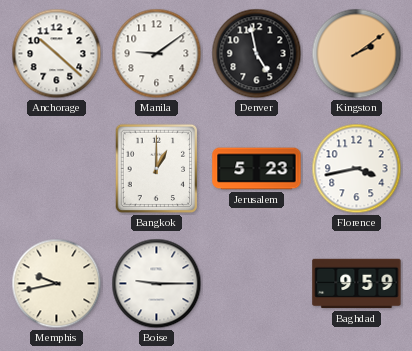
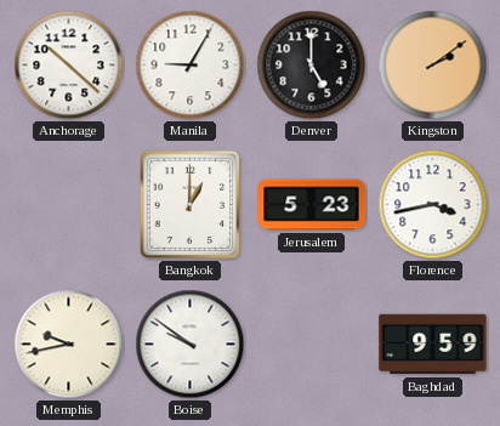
Manila: 9:09 -> 9:05 (191, 66)
Denver: 4:58 -> 5:00 (312, 66)
Boise: 9:15 -> 9:51 (191, 345)
